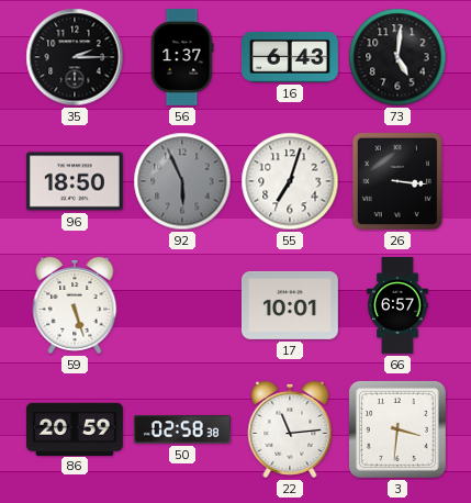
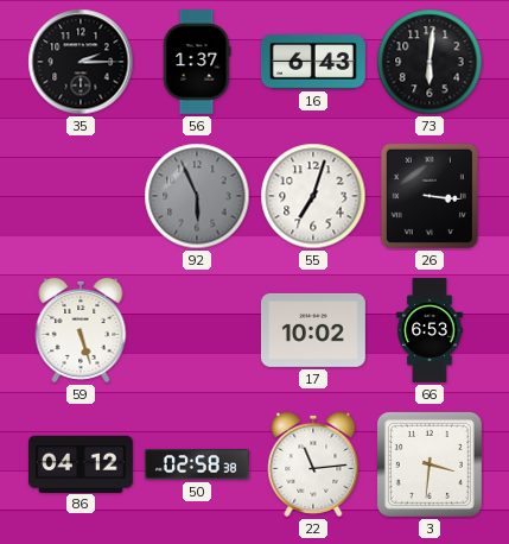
73: 5:01 -> 6:01 (430, 62)
96: 18:50 -> none (75, 181)
17: 10:01 -> 10:02 (313, 330)
66: 6:57 -> 6:53 (430, 331)
86: 20:59 -> 04:12 (81, 463)
